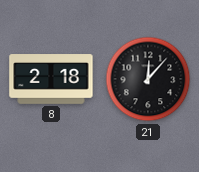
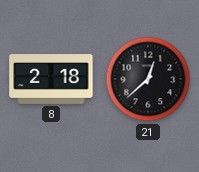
21: 12:07 -> 12:38 (148, 79)
